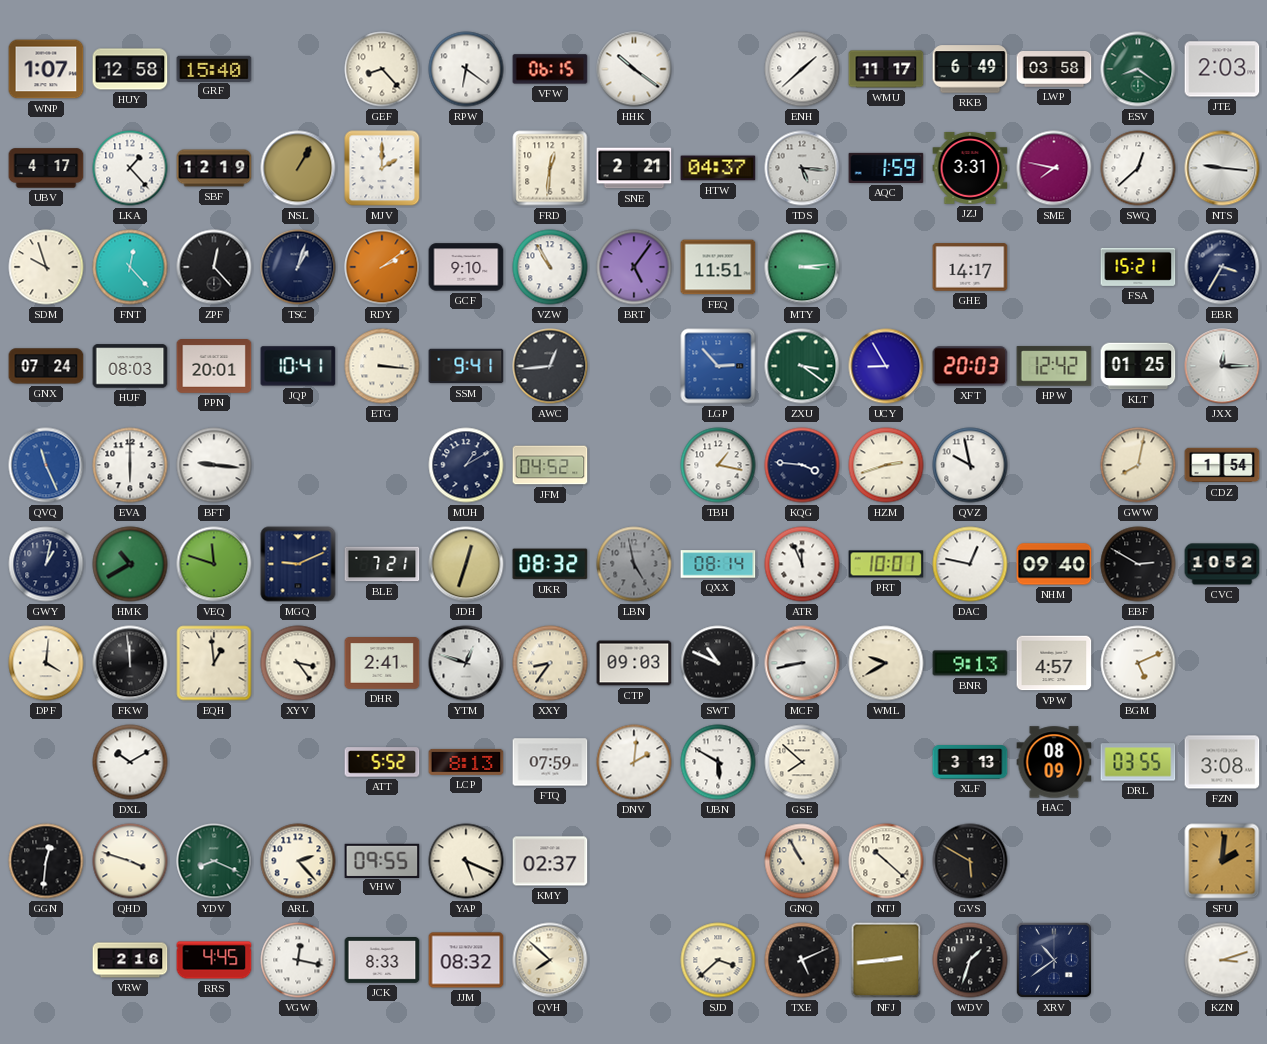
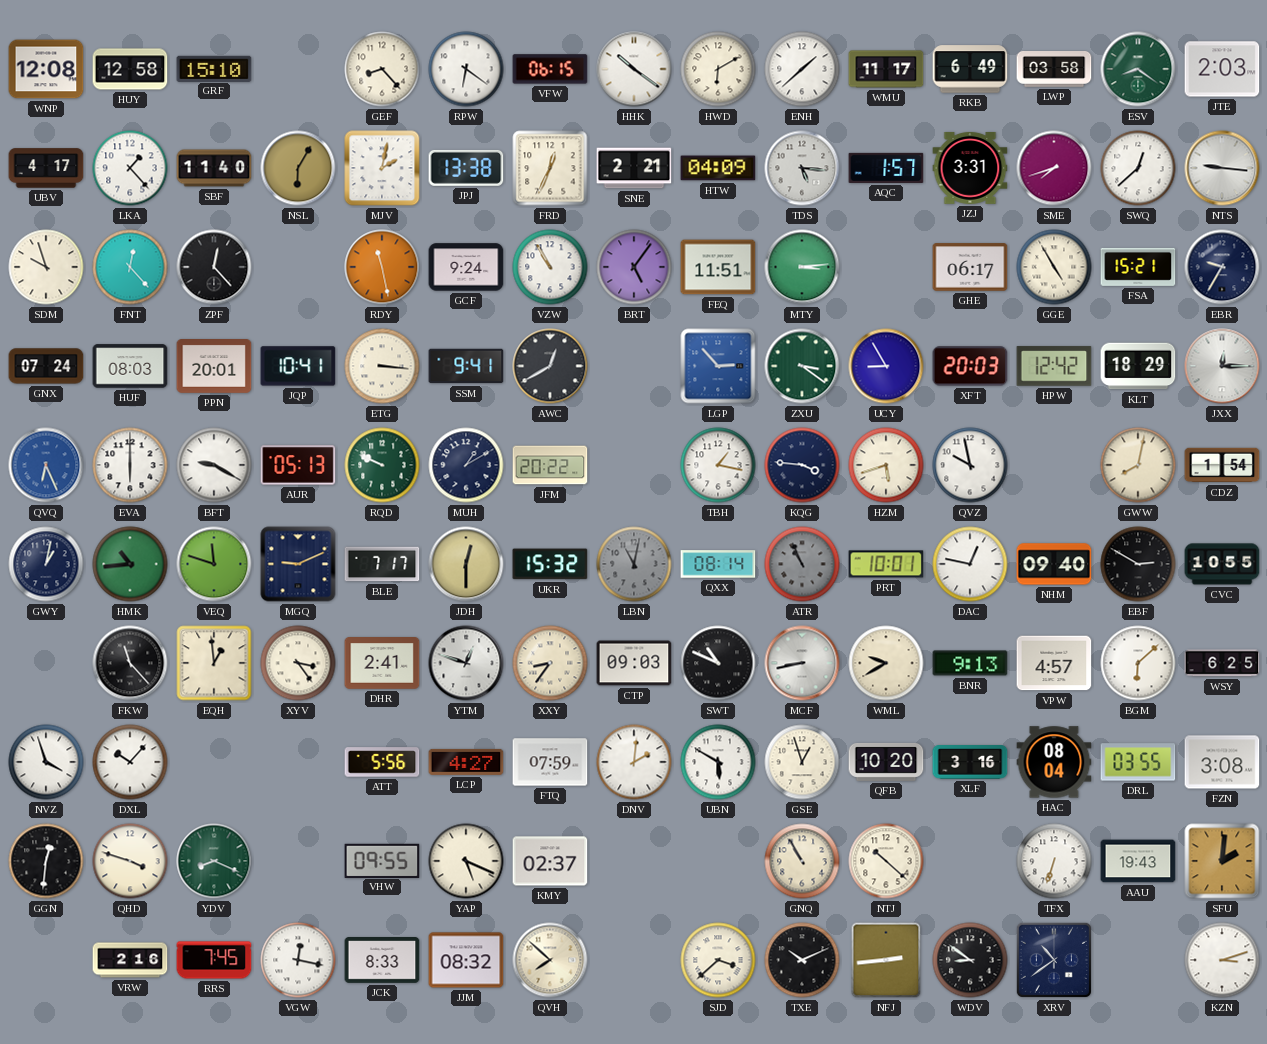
WNP: 1:07 -> 12:08 (46, 69)
GRF: 15:40 -> 15:10 (214, 68)
HWD: none -> 6:10 (718, 69)
SBF: 12:19 -> 11:40 (214, 168)
NSL: 1:05 -> 6:05 (298, 168)
MJV: 2:00 -> 2:02 (382, 168)
JPJ: none -> 13:38 (466, 168)
FRD: 12:31 -> 12:34 (550, 168)
HTW: 04:37 -> 04:09 (718, 168)
AQC: 1:59 -> 1:57 (886, 168)
SME: 7:47 -> 7:42 (1054, 168)
TSC: 1:03 -> none (298, 267)
RDY: 2:09 -> 11:28 (382, 267)
GCF: 9:10 -> 9:24 (466, 267)
GHE: 14:17 -> 06:17 (970, 267)
GGE: none -> 4:55 (1054, 267)
EBR: 3:35 -> 9:35 (1222, 267)
AWC: 12:44 -> 12:40 (550, 366)
KLT: 01:25 -> 18:29 (1138, 366)
QVQ: 11:26 -> 6:26 (46, 465)
BFT: 9:16 -> 9:20 (214, 465)
AUR: none -> 05:13 (298, 465)
RQD: none -> 9:49 (382, 465)
JFM: 04:52 -> 20:22 (550, 465)
HZM: 2:42 -> 5:42 (886, 465)
HMK: 10:40 -> 10:44 (130, 564)
BLE: 7:21 -> 7:17 (382, 564)
JDH: 12:33 -> 12:30 (466, 564)
UKR: 08:32 -> 15:32 (550, 564)
LBN: 4:58 -> 11:02 (634, 564)
ATR: 11:56 -> 10:56 (802, 564)
ATR dial: white -> grey (802, 564)
CVC: 10:52 -> 10:55 (1222, 564)
DPF: 4:01 -> none (46, 663)
FKW: 11:59 -> 11:23 (130, 663)
BGM: 5:11 -> 6:08 (1138, 663)
WSY: none -> 6:25 (1222, 663)
NVZ: none -> 3:57 (46, 762)
DXL: 10:10 -> 10:07 (130, 762)
ATT: 5:52 -> 5:56 (382, 762)
LCP: 8:13 -> 4:27 (466, 762)
GSE: 7:52 -> 12:57 (802, 762)
QFB: none -> 10:20 (886, 762)
XLF: 3:13 -> 3:16 (970, 763)
HAC: 08:09 -> 08:04 (1054, 762)
ARL: 2:23 -> none (298, 861)
GVS: 5:50 -> none (970, 861)
TFX: none -> 6:33 (1054, 861)
AAU: none -> 19:43 (1138, 861)
RRS: 4:45 -> 7:45 (214, 960)
TXE: 5:11 -> 10:11 (802, 960)
WDV: 1:33 -> 8:51 (970, 960)
